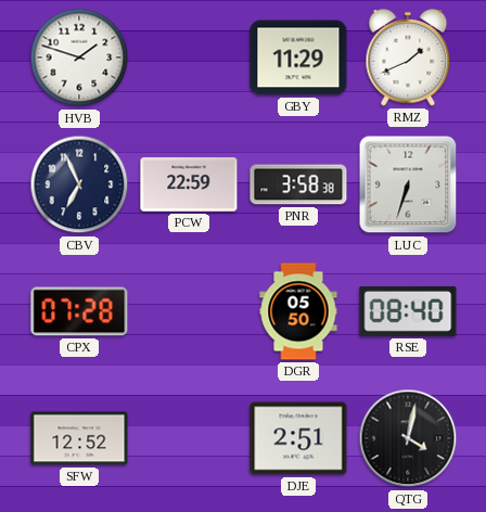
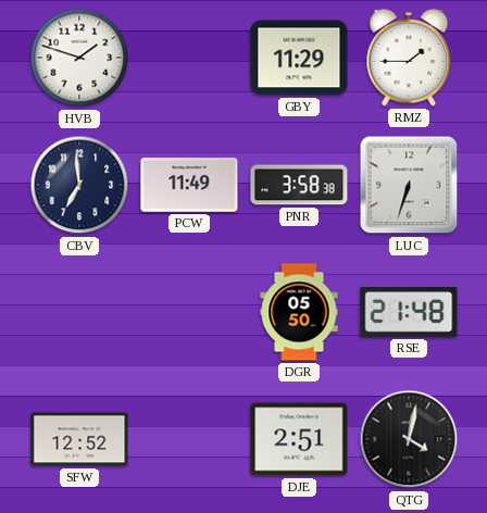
RMZ: 1:41 -> 1:45 (409, 59)
CBV: 6:56 -> 6:59 (79, 185)
PCW: 22:59 -> 11:49 (189, 185)
CPX: 07:28 -> none (79, 311)
RSE: 08:40 -> 21:48 (409, 312)
